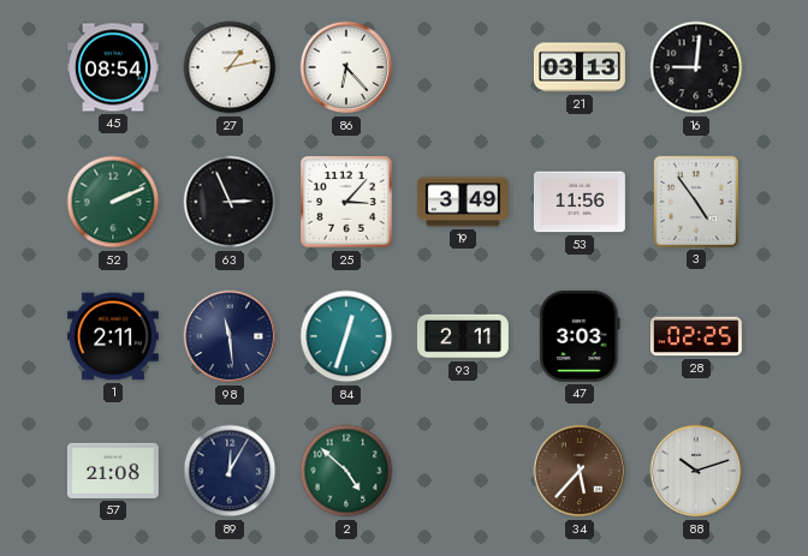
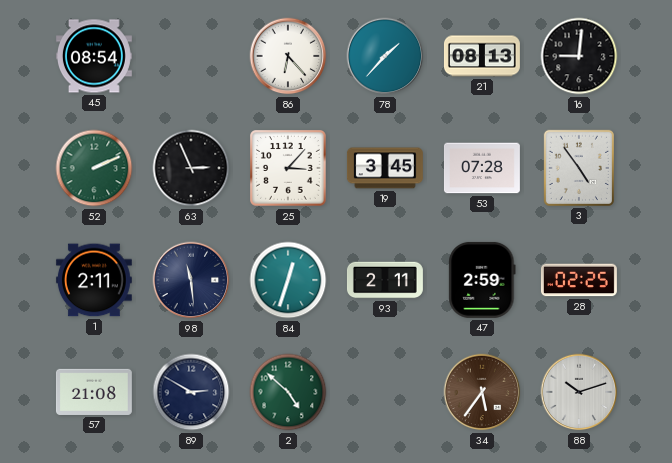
27: 1:13 -> none (230, 67)
78: none -> 1:37 (385, 56)
21: 03:13 -> 08:13 (482, 56)
19: 3:49 -> 3:45 (385, 168)
53: 11:56 -> 07:28 (482, 168)
47: 3:03 -> 2:59 (482, 280)
89: 12:05 -> 2:50 (191, 392)
34: 5:37 -> 5:36 (482, 392)
